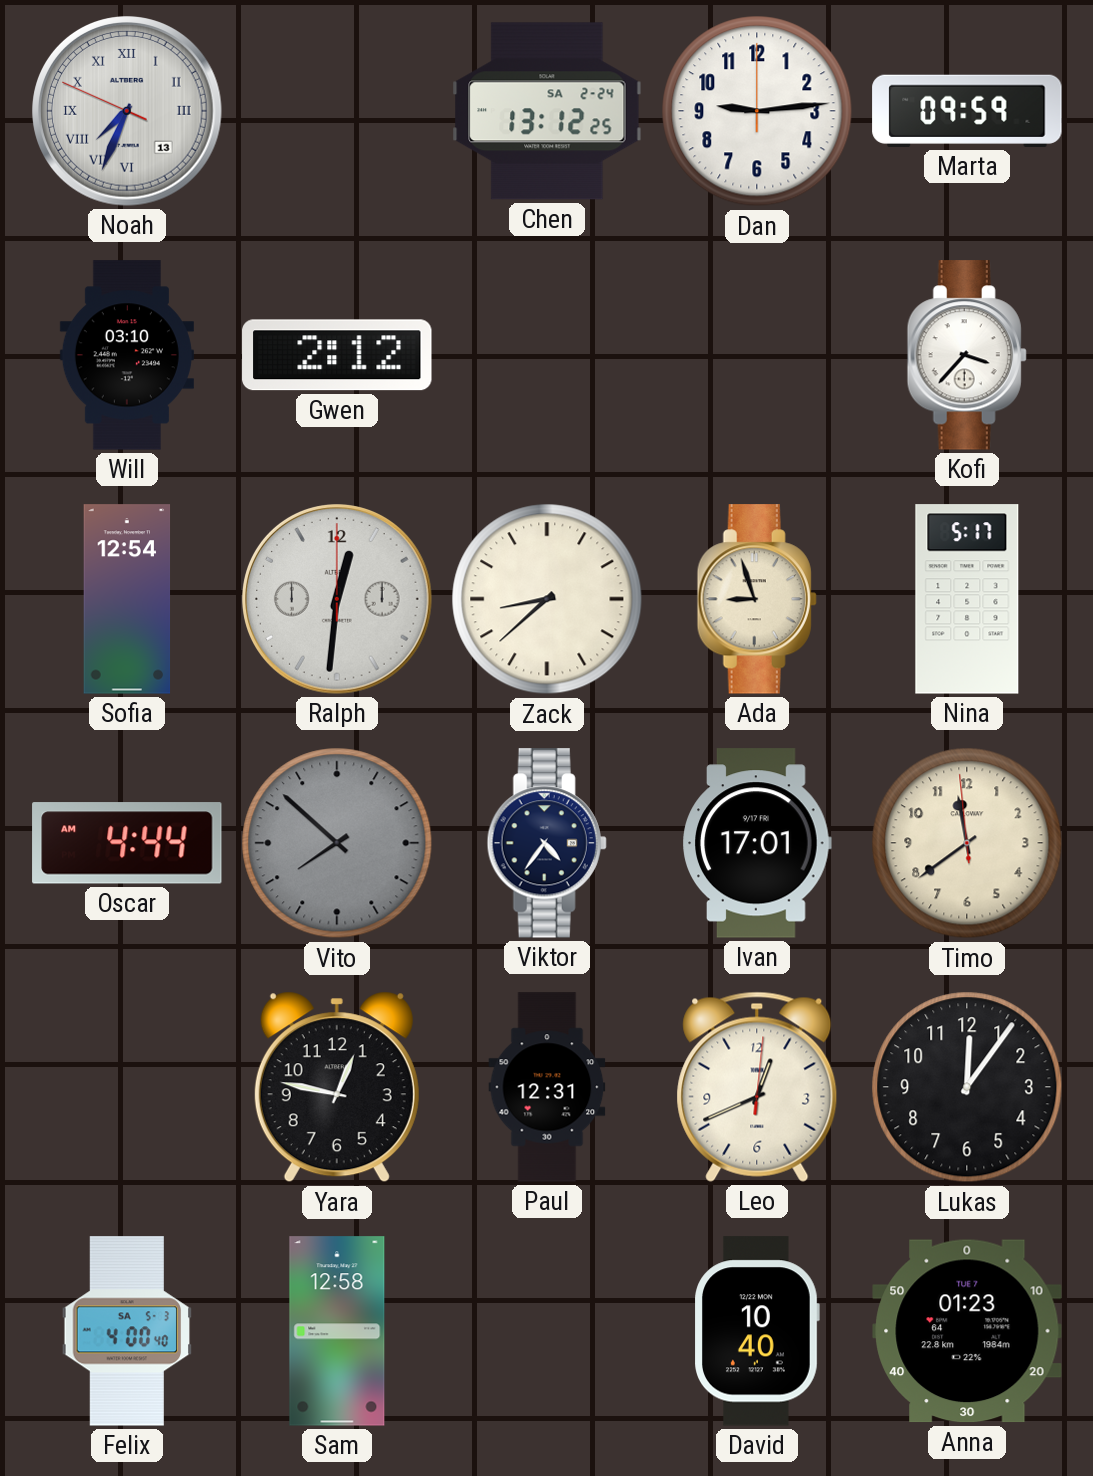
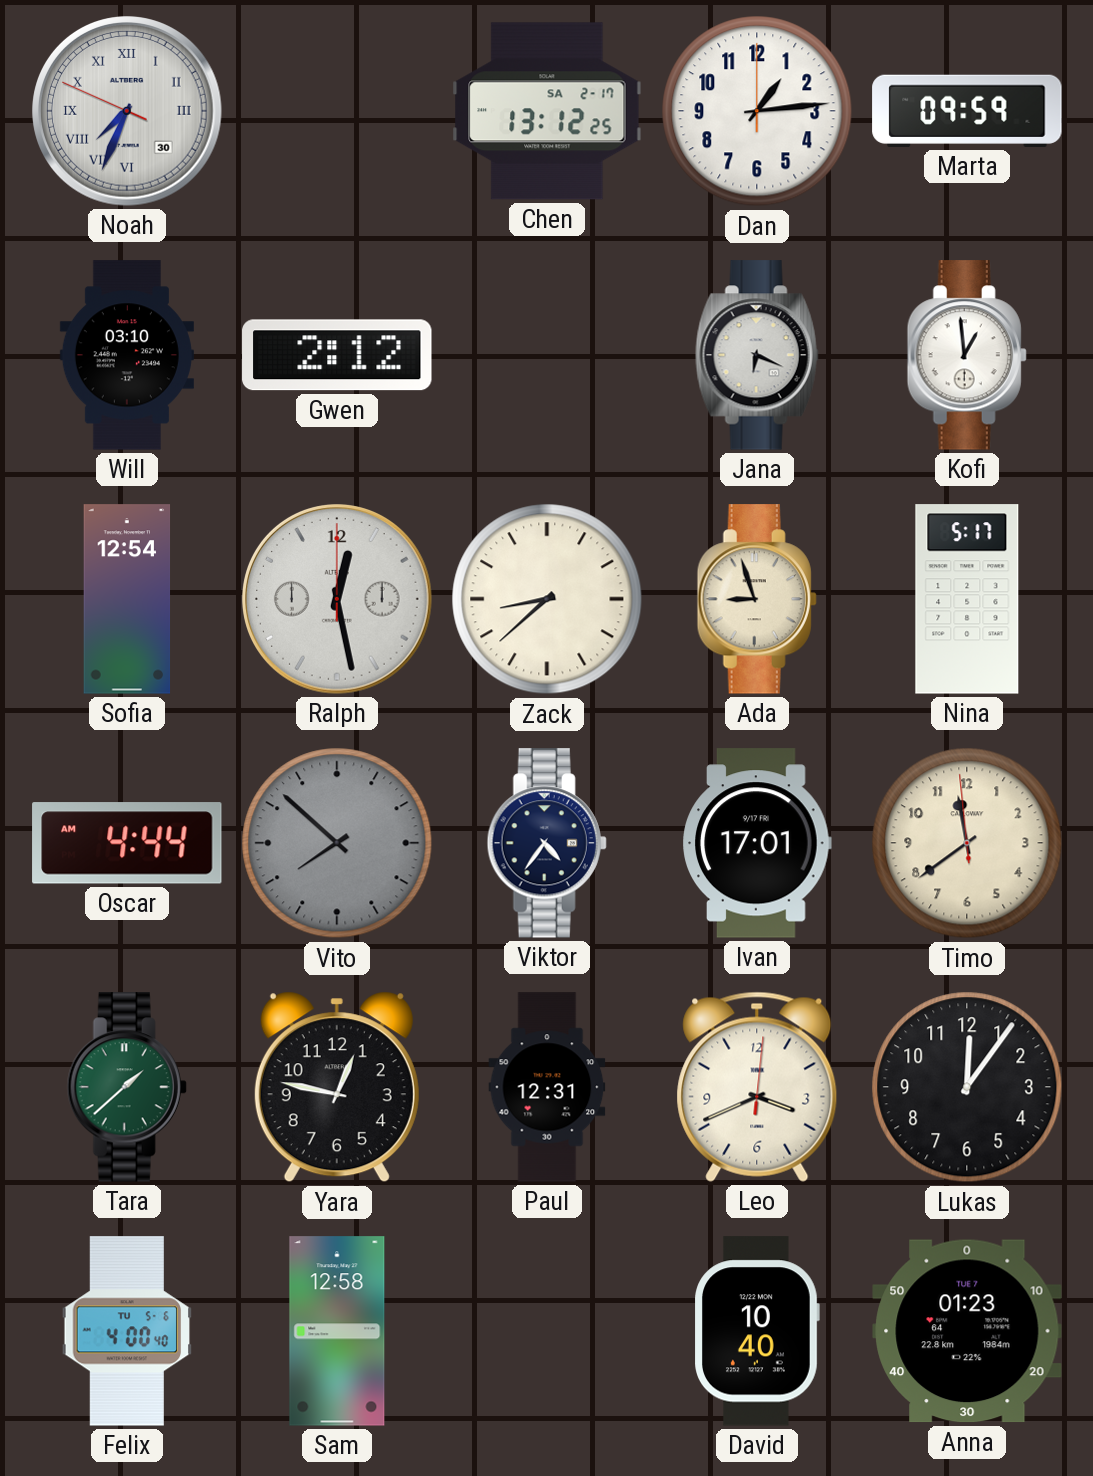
Noah date: 13 -> 30 (127, 111)
Chen date: SA 2-24 -> SA 2-17 (547, 111)
Dan: 9:14 -> 1:14 (757, 111)
Jana: none -> 6:19 (757, 355)
Kofi: 3:37 -> 12:59 (967, 355)
Ralph: 12:31 -> 12:28 (337, 599)
Tara: none -> 1:38 (127, 1087)
Leo: 12:41 -> 3:41 (757, 1087)
Felix date: SA 5-3 -> TU 5-6 (127, 1331)
